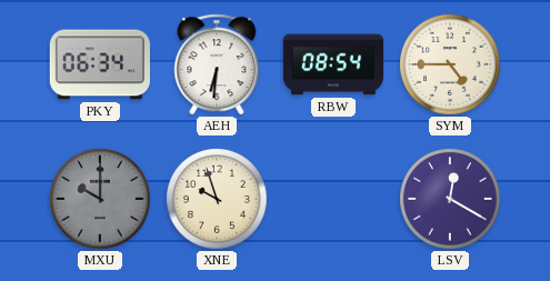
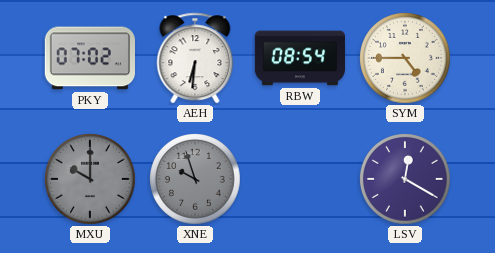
PKY: 06:34 -> 07:02 (89, 58)
XNE dial: cream -> grey (196, 180)
